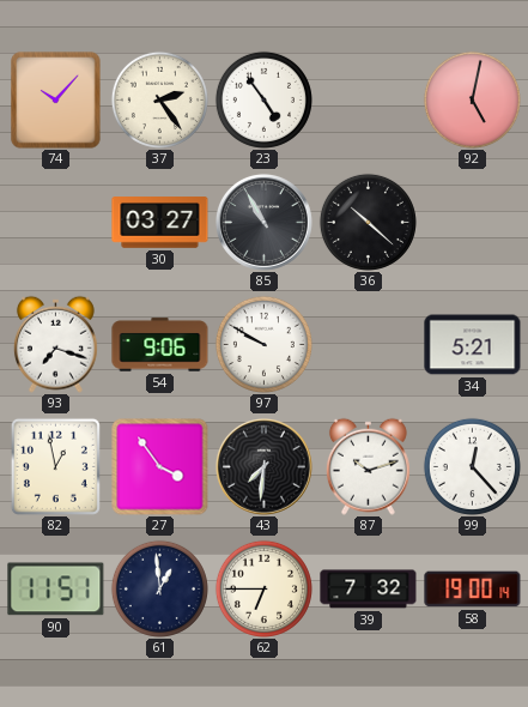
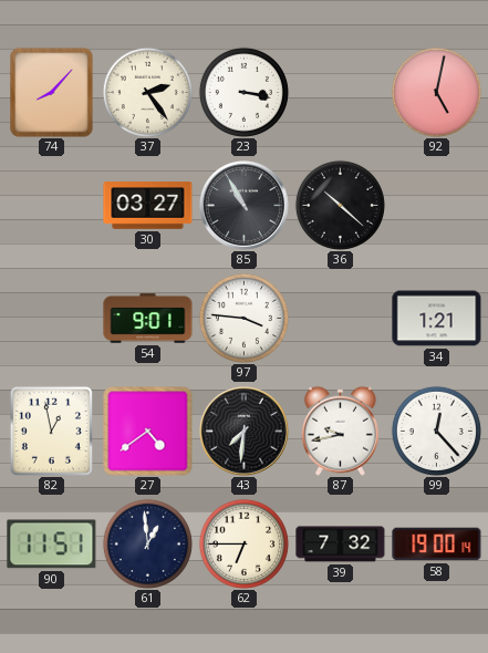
74: 10:07 -> 8:07 (52, 93)
23: 4:54 -> 3:17 (243, 92)
93: 7:18 -> none (55, 344)
54: 9:06 -> 9:01 (148, 319)
97: 9:50 -> 3:46 (243, 318)
34: 5:21 -> 1:21 (437, 319)
27: 3:54 -> 4:39 (148, 432)
87: 10:12 -> 9:43 (340, 431)
